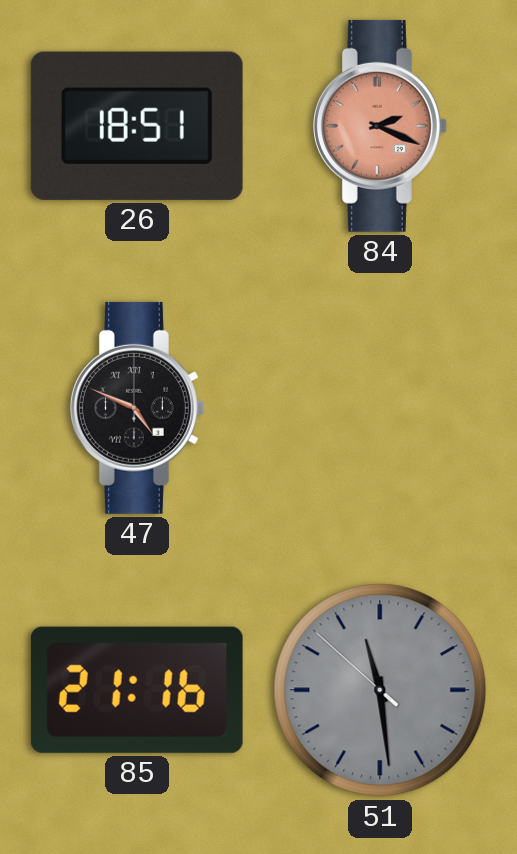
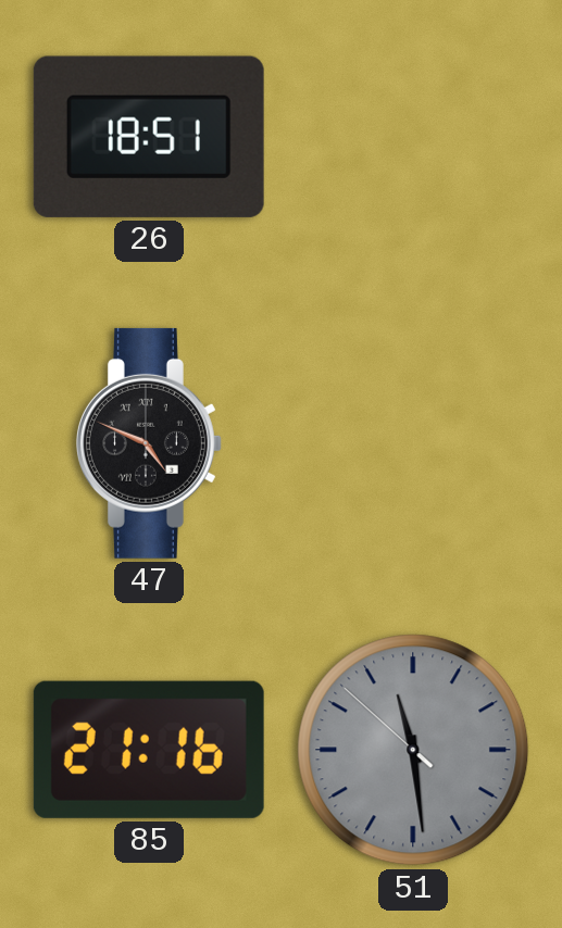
84: 2:19 -> none (380, 126)
